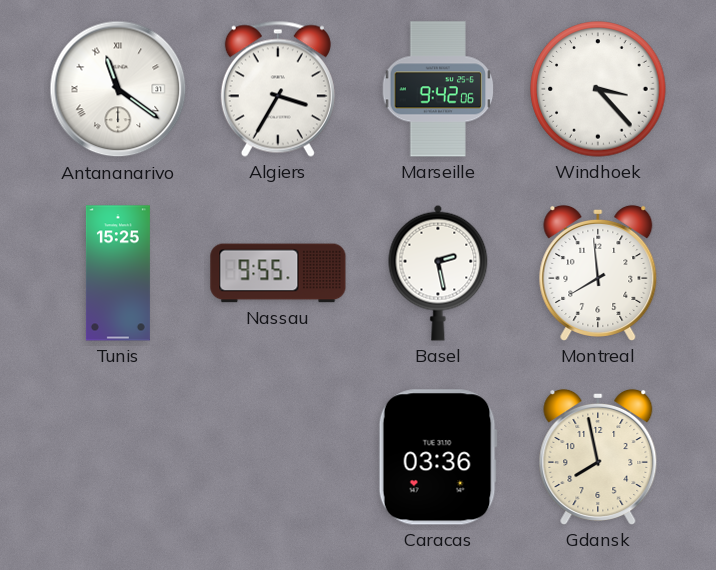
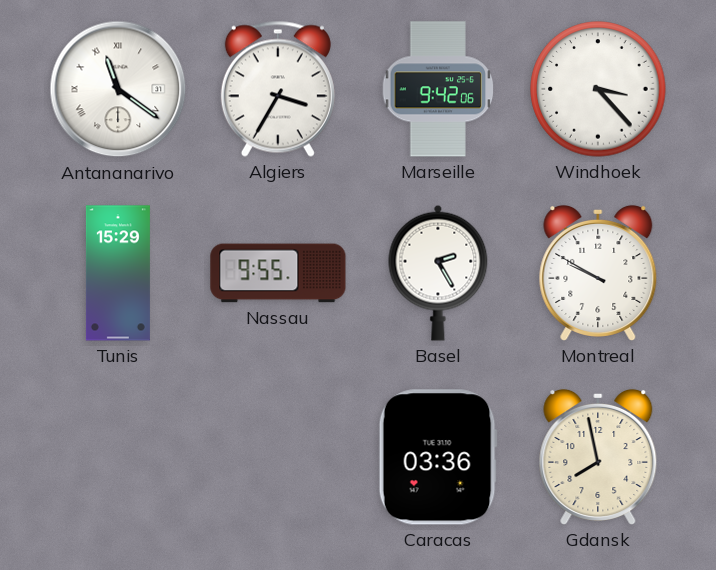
Tunis: 15:25 -> 15:29 (118, 273)
Basel: 2:28 -> 2:25 (438, 273)
Montreal: 7:59 -> 9:50 (598, 273)
